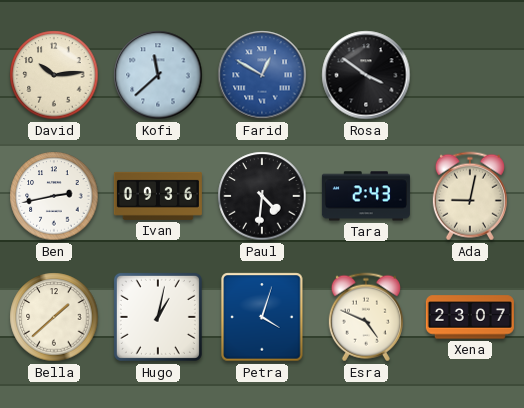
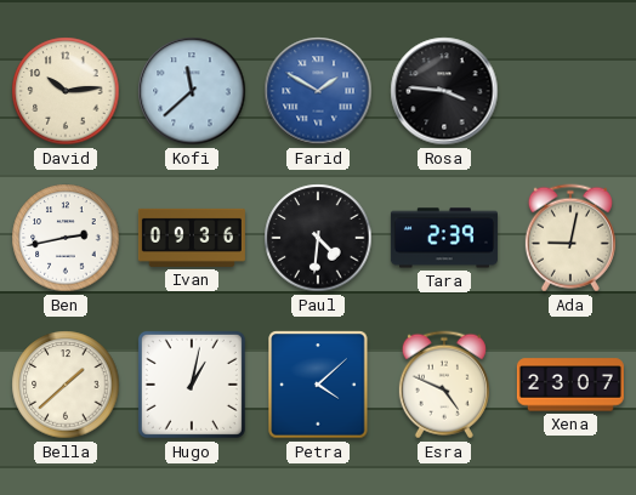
Farid: 12:50 -> 1:50 (318, 91)
Rosa: 3:51 -> 3:46 (444, 91)
Tara: 2:43 -> 2:39 (444, 238)
Petra: 4:03 -> 4:08 (318, 385)
